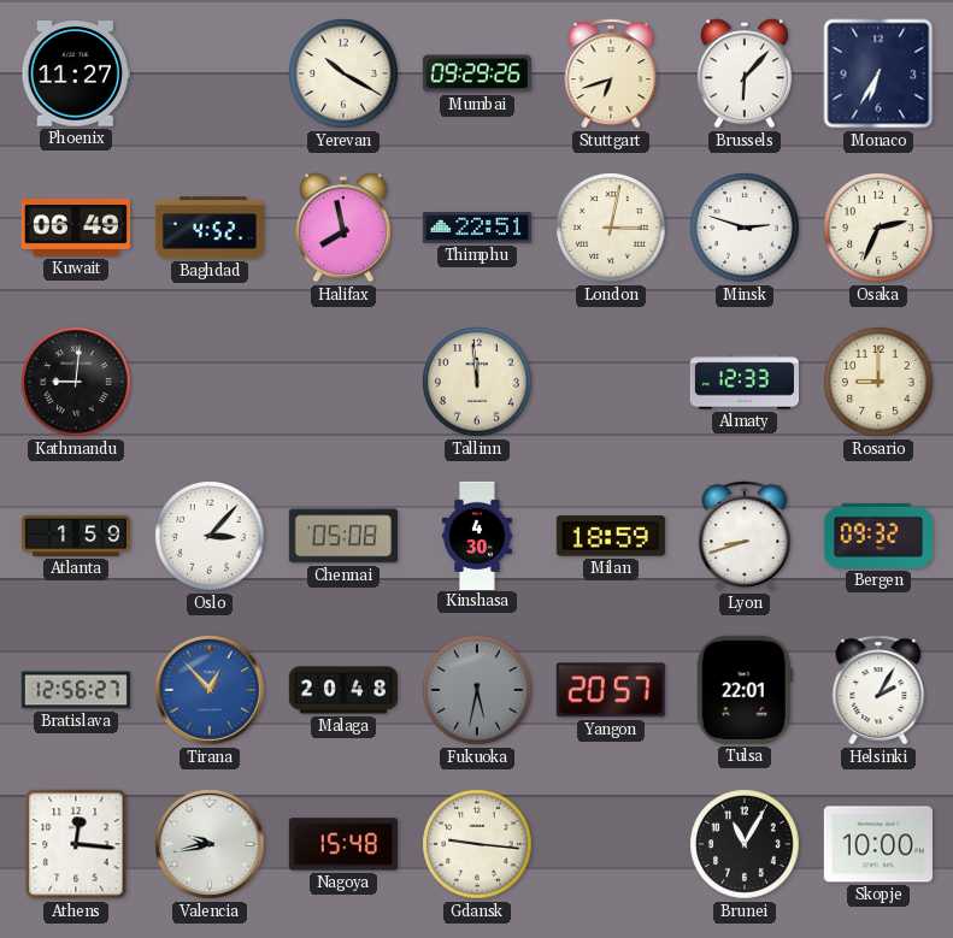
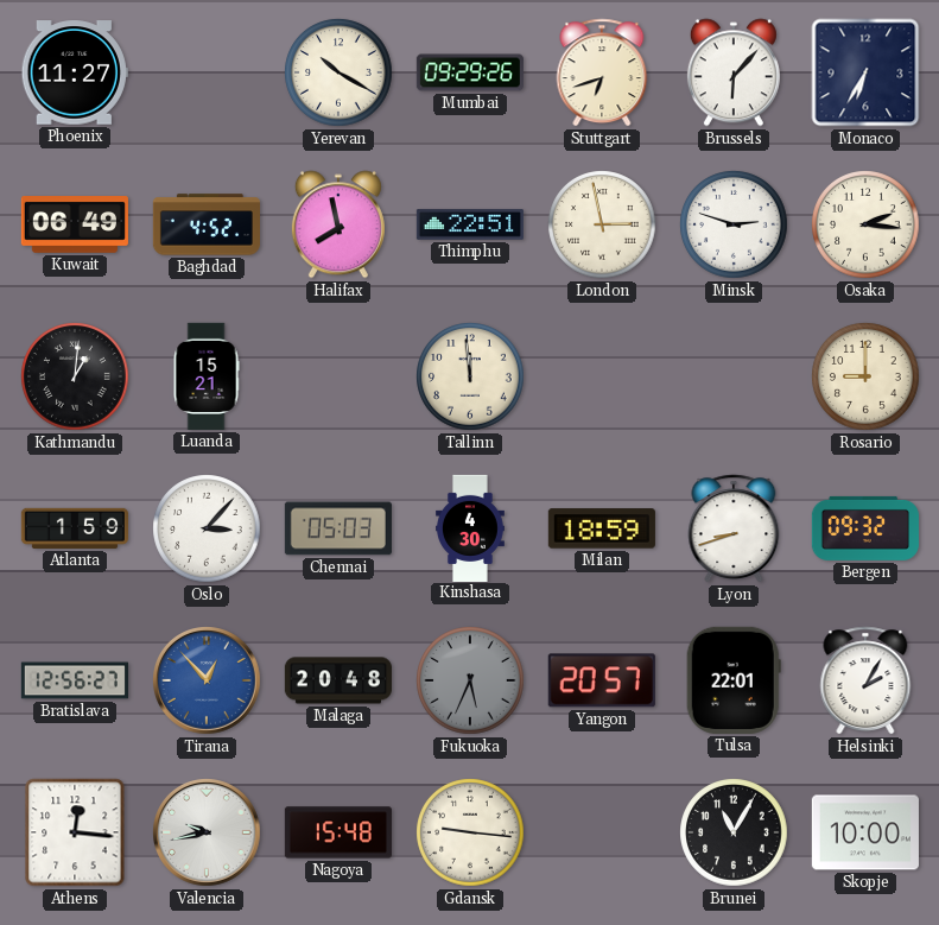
London: 3:02 -> 2:58 (602, 224)
Osaka: 2:34 -> 2:16 (865, 224)
Kathmandu: 9:01 -> 1:01 (75, 376)
Luanda: none -> 15:21 (207, 376)
Almaty: 12:33 -> none (743, 382)
Chennai: 05:08 -> 05:03 (338, 528)
Fukuoka: 5:32 -> 5:34 (470, 680)
